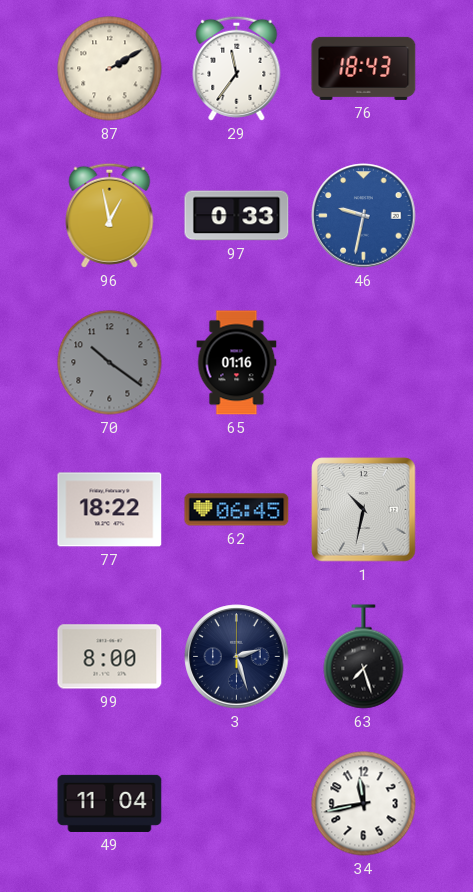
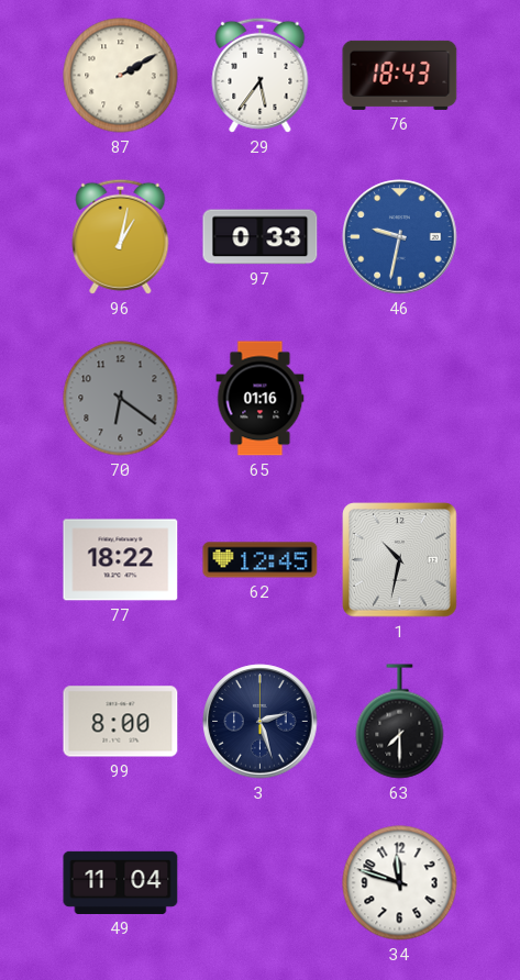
29: 11:36 -> 5:36 (261, 75)
96: 12:58 -> 1:02 (121, 236)
70: 10:21 -> 6:21 (121, 399)
62: 06:45 -> 12:45 (261, 560)
63: 7:27 -> 7:30 (400, 722)
34: 11:43 -> 11:48 (400, 883)
